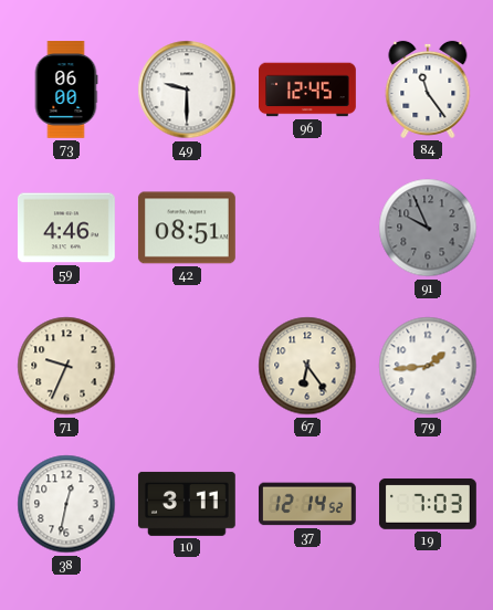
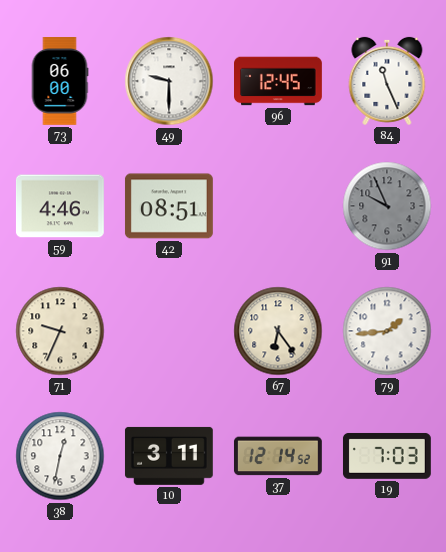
84: 11:24 -> 11:26 (387, 81)
